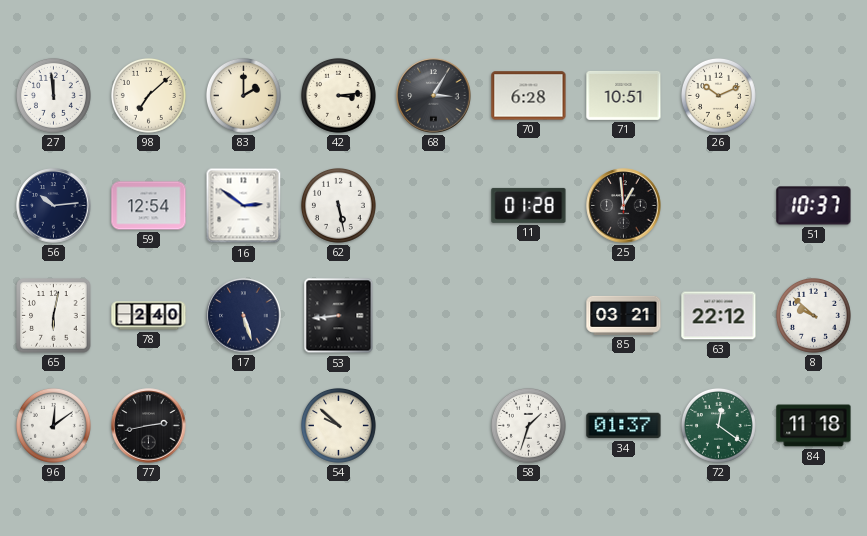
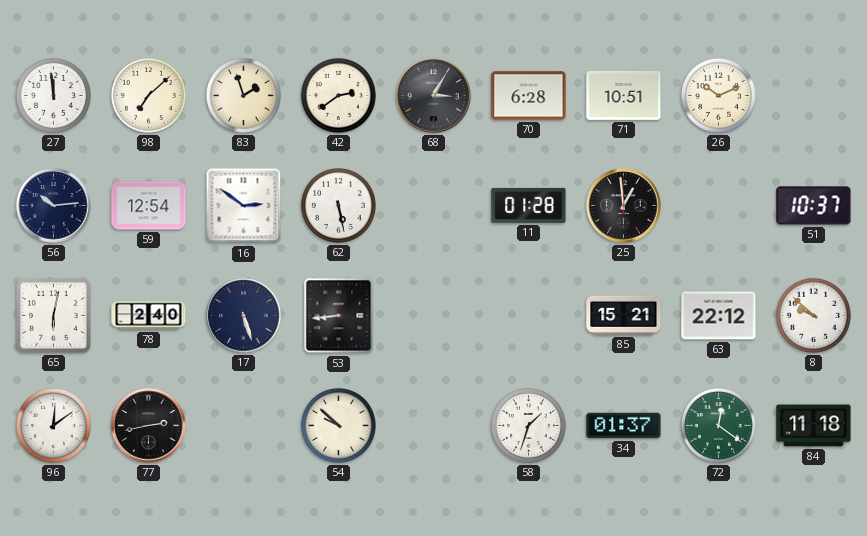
83: 2:00 -> 1:57 (243, 95)
42: 3:14 -> 2:39 (338, 95)
85: 03:21 -> 15:21 (624, 315)
